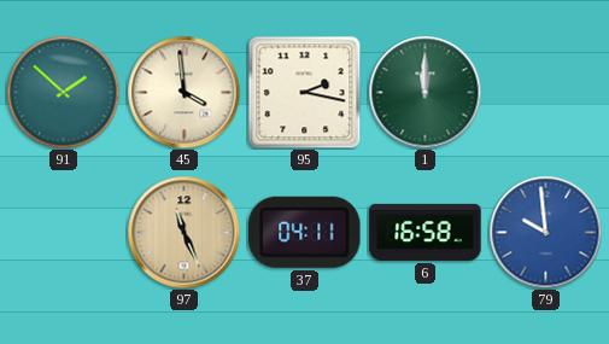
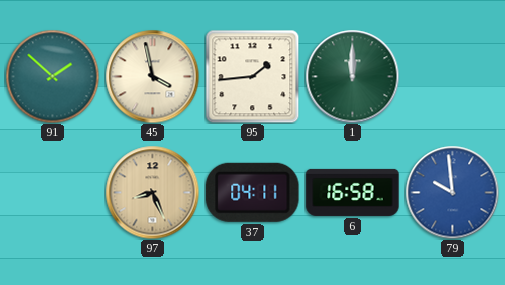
45: 3:59 -> 3:58 (152, 76)
95: 2:17 -> 1:44 (252, 76)
97: 11:26 -> 8:26 (152, 192)
